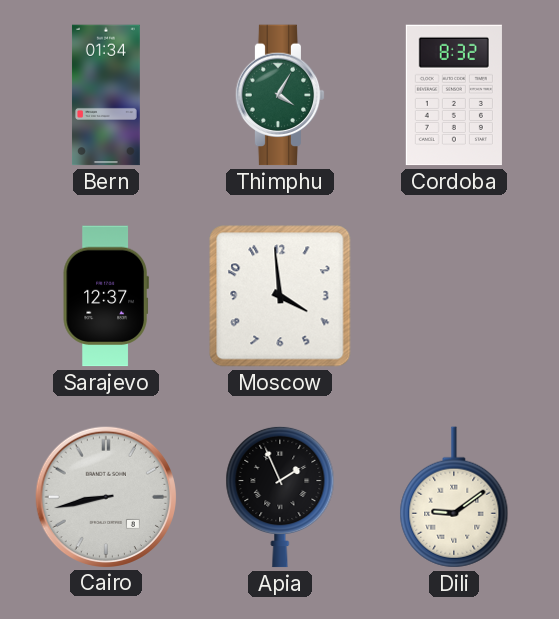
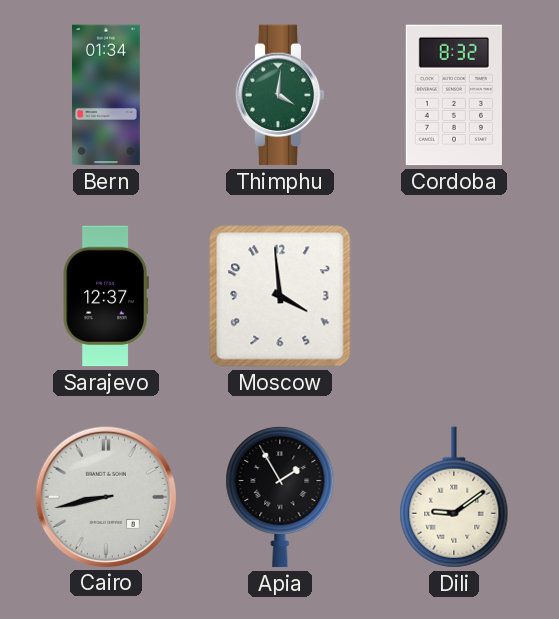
Thimphu: 4:05 -> 4:01 (280, 95)
Apia: 1:56 -> 1:55 (280, 497)
